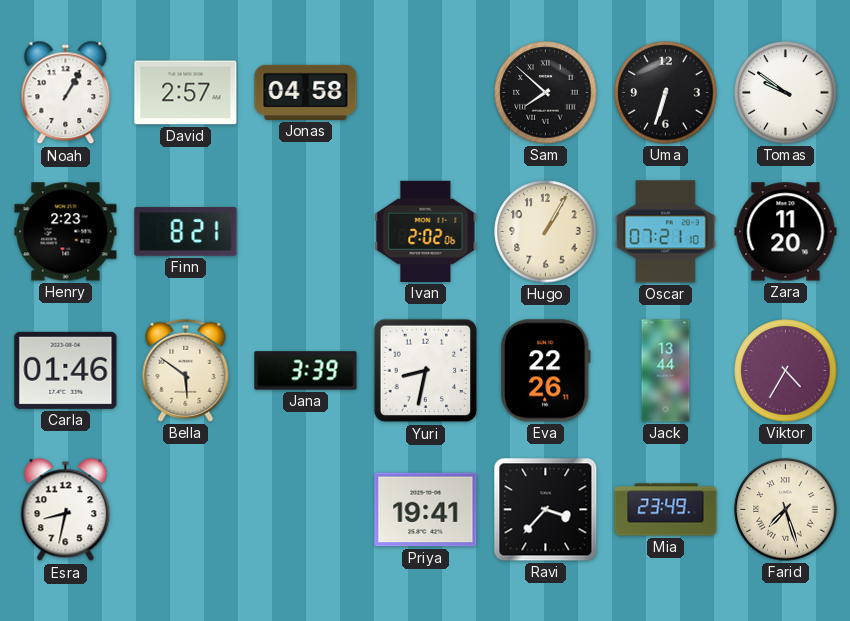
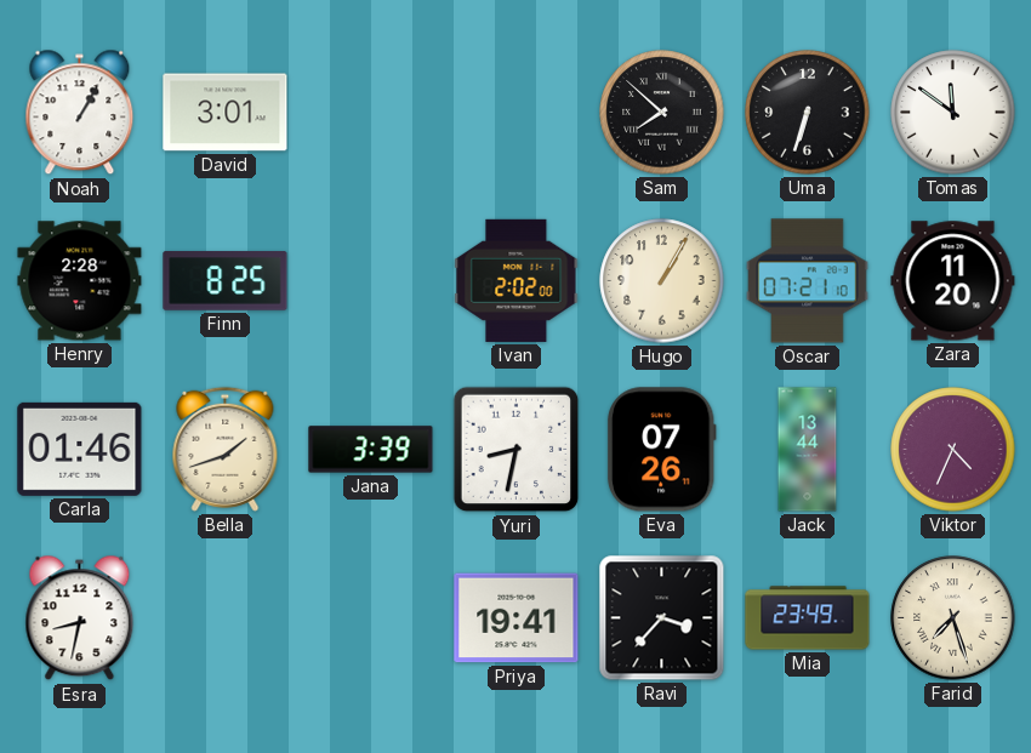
David: 2:57 -> 3:01 (226, 113)
Jonas: 04:58 -> none (306, 92)
Tomas: 9:51 -> 11:51 (953, 113)
Henry: 2:23 -> 2:28 (80, 281)
Finn: 8:21 -> 8:25 (226, 281)
Ivan: 2:02:06 -> 2:02:00 (517, 280)
Bella: 5:51 -> 1:42 (226, 449)
Eva: 22:26 -> 07:26 (661, 450)
Viktor: 4:35 -> 4:34 (953, 450)
